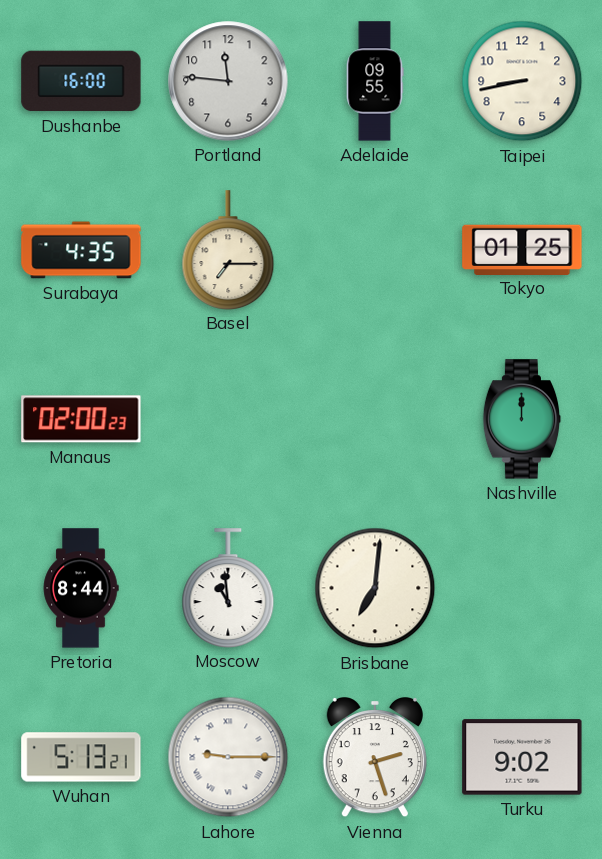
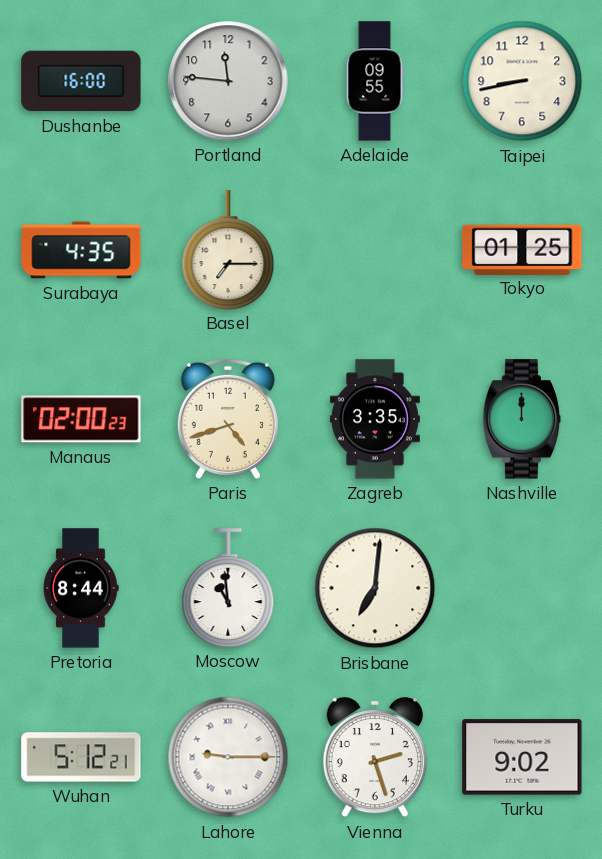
Paris: none -> 4:42 (228, 419)
Zagreb: none -> 3:35 (375, 419)
Wuhan: 5:13 -> 5:12 (81, 757)
